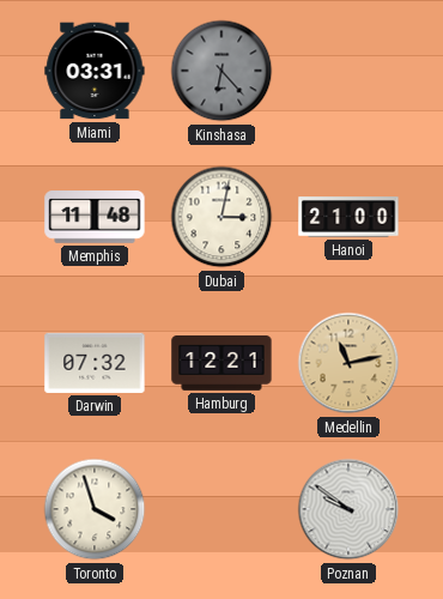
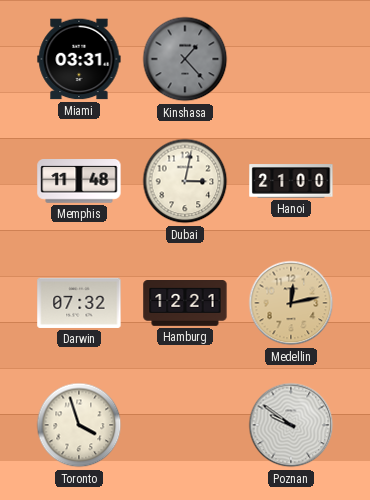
Kinshasa: 6:23 -> 1:23 (185, 59)
Medellin: 11:13 -> 12:13 (291, 303)
